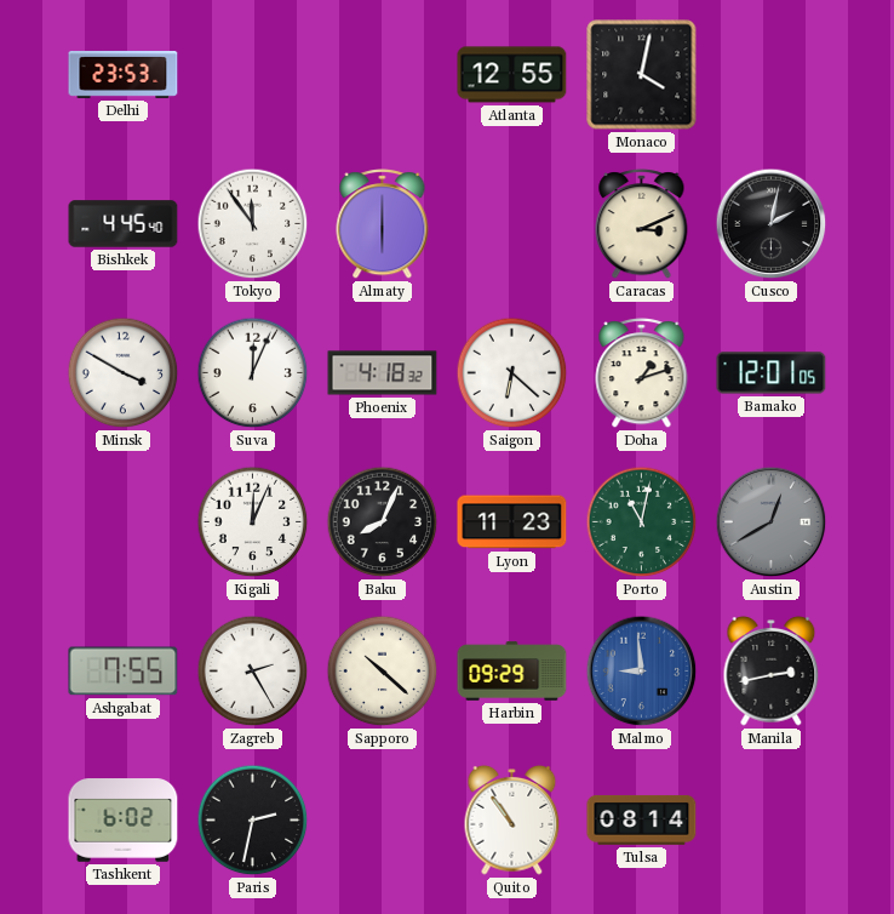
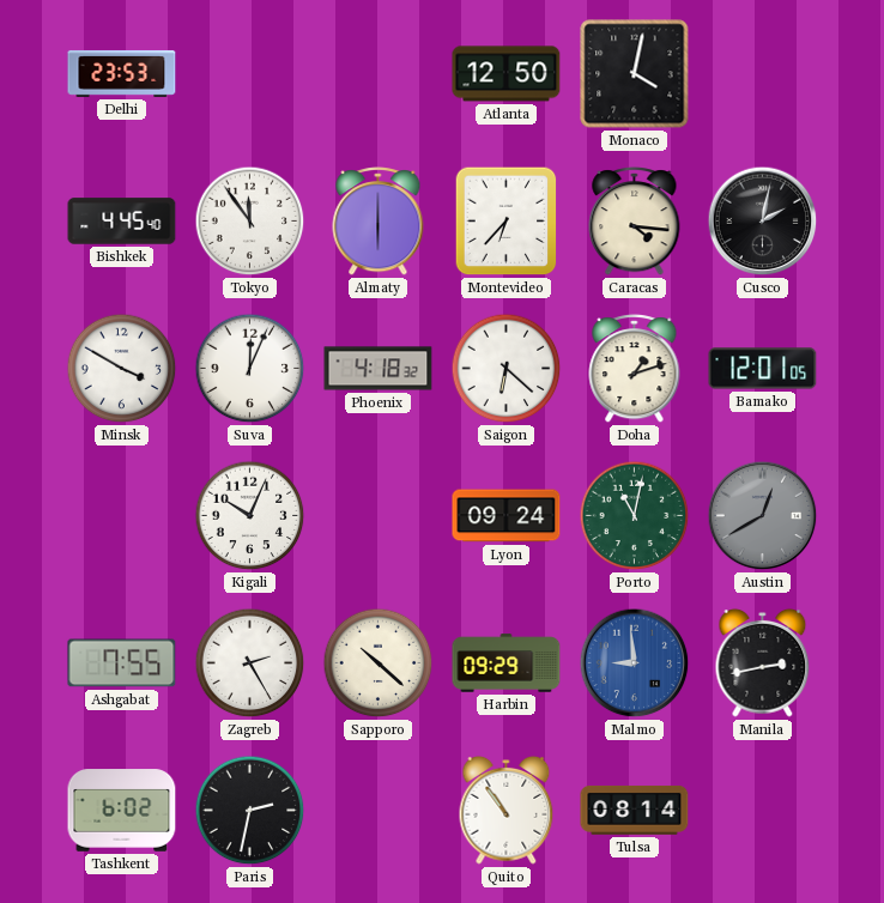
Atlanta: 12:55 -> 12:50 (507, 74)
Montevideo: none -> 6:37 (507, 222)
Caracas: 3:11 -> 4:16 (635, 222)
Kigali: 12:04 -> 10:04 (250, 516)
Baku: 8:04 -> none (383, 522)
Lyon: 11:23 -> 09:24 (507, 516)
